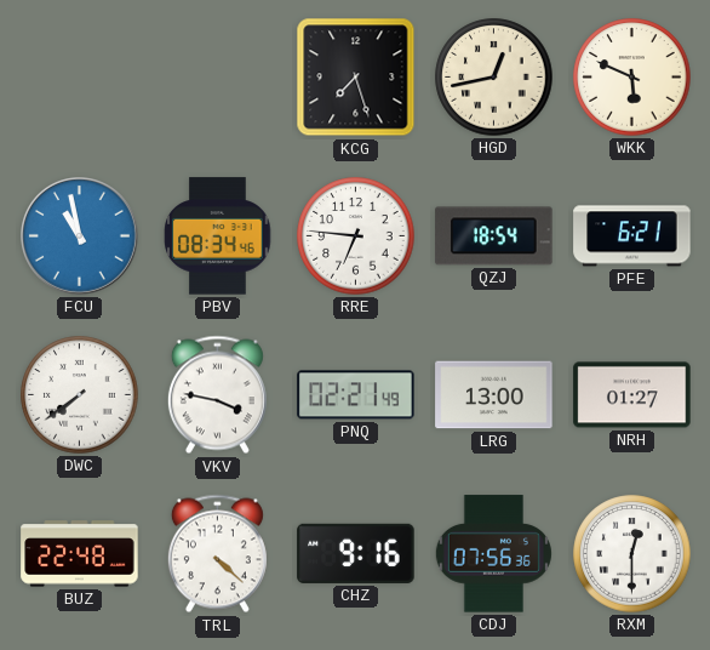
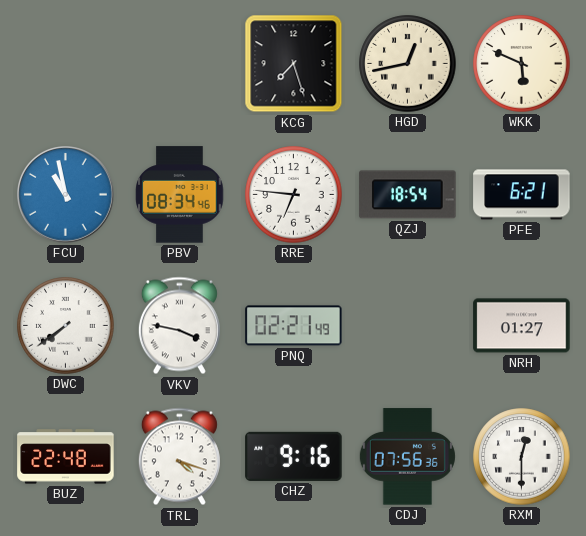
LRG: 13:00 -> none (494, 395)
TRL: 4:22 -> 4:18 (179, 457)
